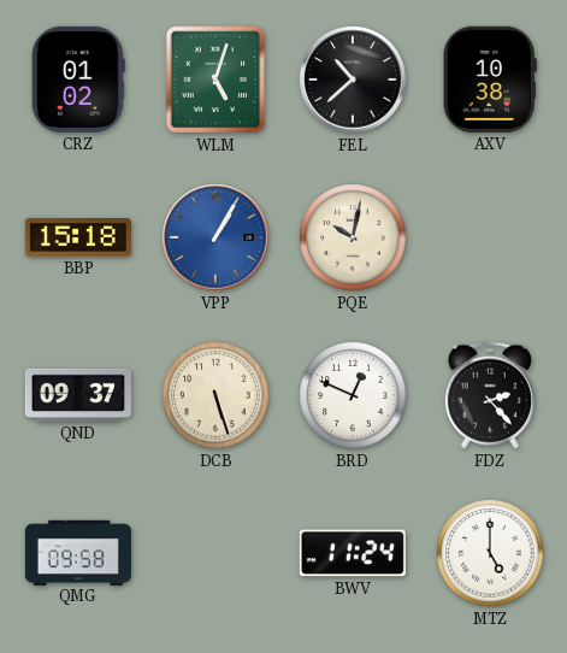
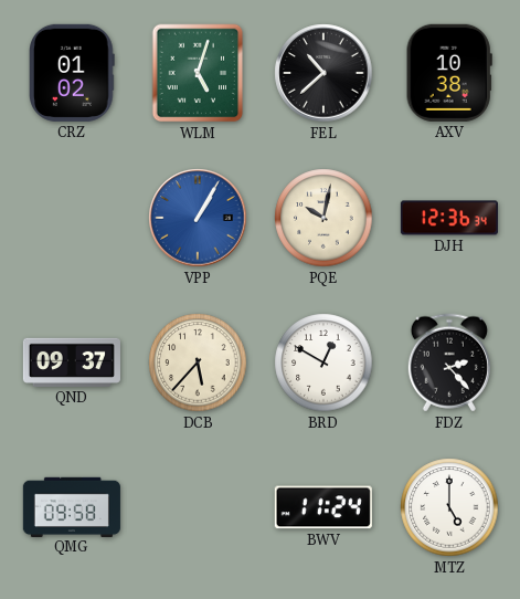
BBP: 15:18 -> none (78, 237)
DJH: none -> 12:36 (449, 218)
DCB: 5:27 -> 5:37 (198, 362)
BRD: 12:49 -> 12:50 (323, 362)
